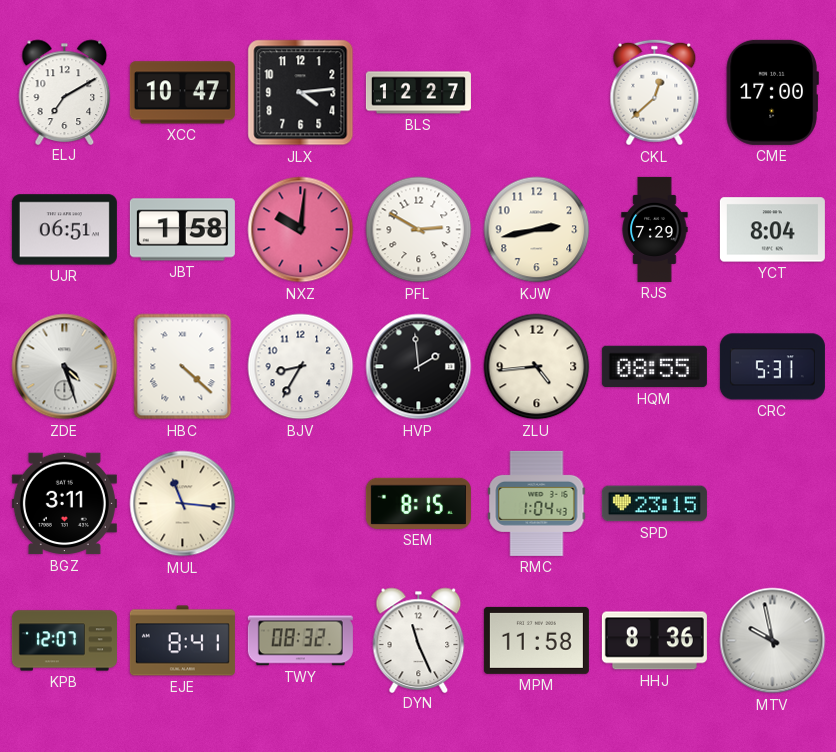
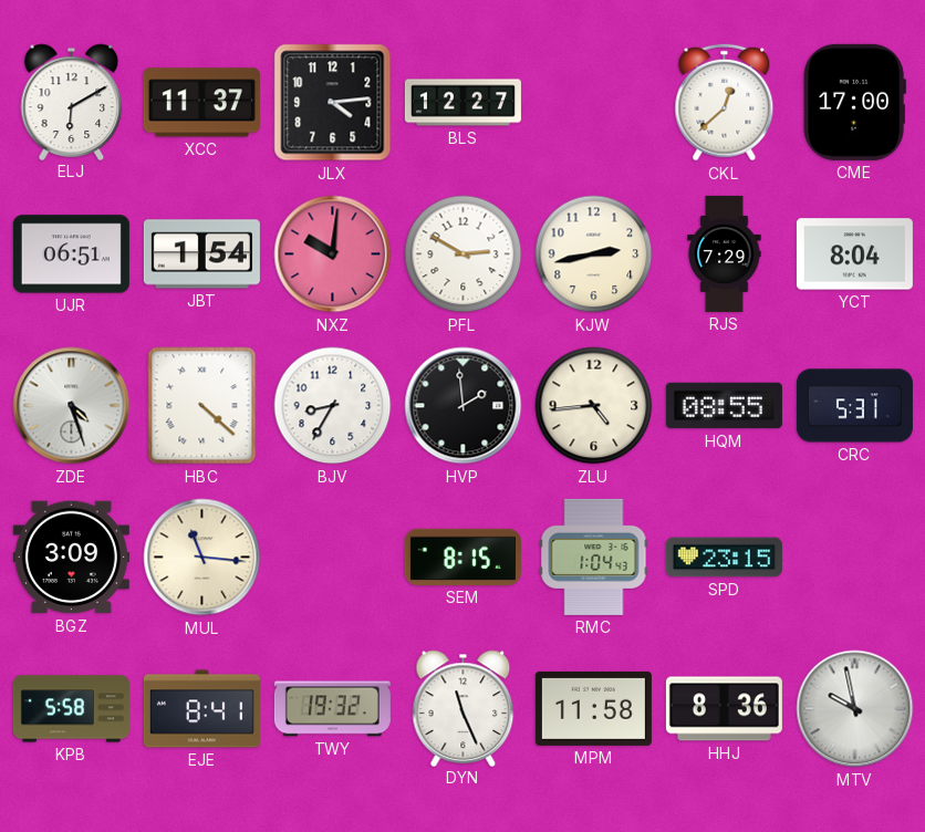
ELJ: 7:10 -> 6:10 (72, 102)
XCC: 10:47 -> 11:37 (201, 103)
JBT: 1:58 -> 1:54 (201, 254)
BGZ: 3:11 -> 3:09 (71, 558)
KPB: 12:07 -> 5:58 (71, 709)
TWY: 08:32 -> 19:32 (332, 709)
